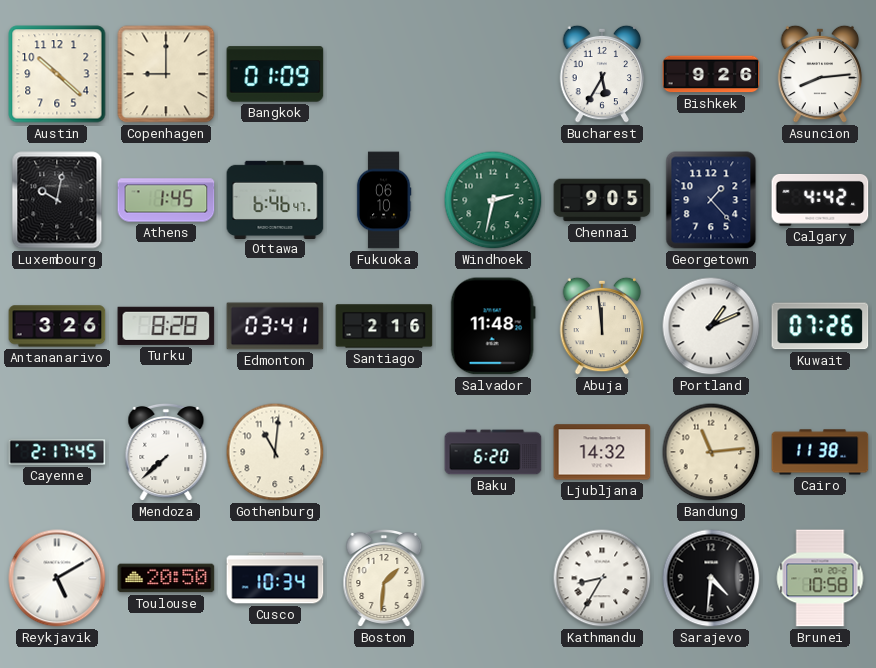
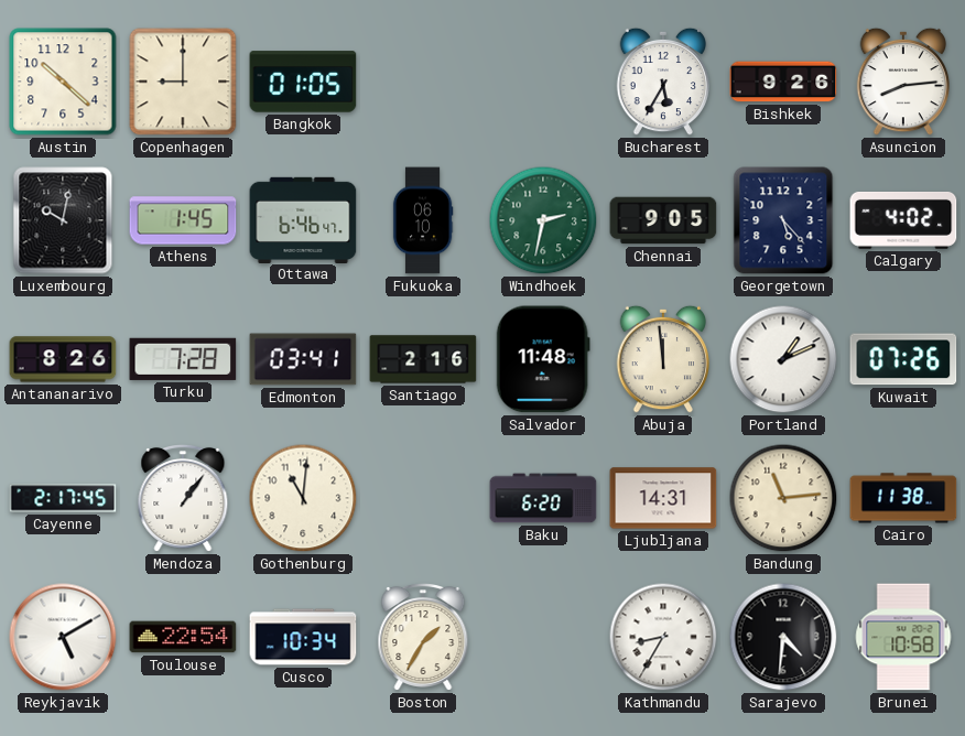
Bangkok: 01:09 -> 01:05 (303, 82)
Georgetown: 1:23 -> 5:23 (783, 220)
Calgary: 4:42 -> 4:02 (903, 220)
Antananarivo: 3:26 -> 8:26 (63, 359)
Turku: 8:28 -> 7:28 (183, 359)
Mendoza: 7:38 -> 1:06 (183, 498)
Ljubljana: 14:32 -> 14:31 (663, 498)
Toulouse: 20:50 -> 22:54 (183, 637)
Boston: 1:31 -> 1:35 (423, 637)
